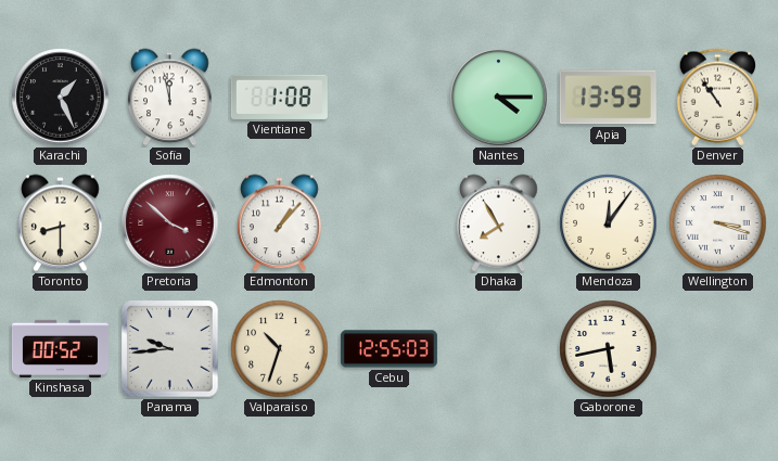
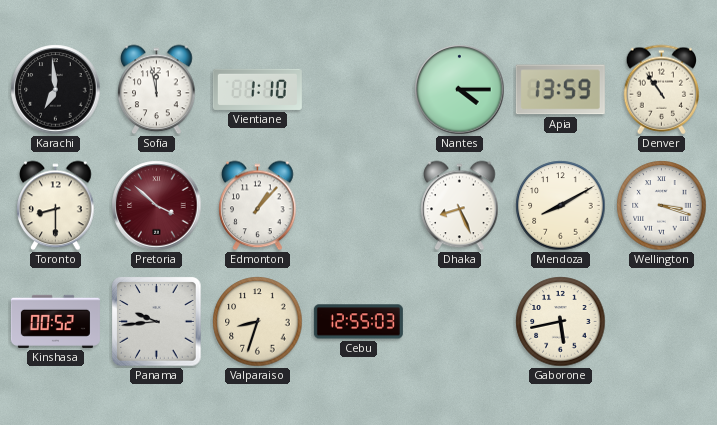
Karachi: 1:26 -> 6:59 (56, 90)
Vientiane: 1:08 -> 1:10 (257, 89)
Dhaka: 7:55 -> 8:26 (460, 206)
Mendoza: 12:06 -> 8:10 (561, 206)
Valparaiso: 10:33 -> 8:33 (258, 322)
